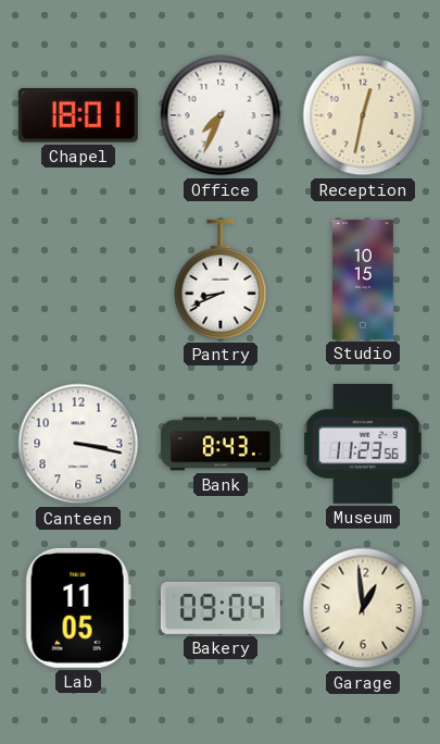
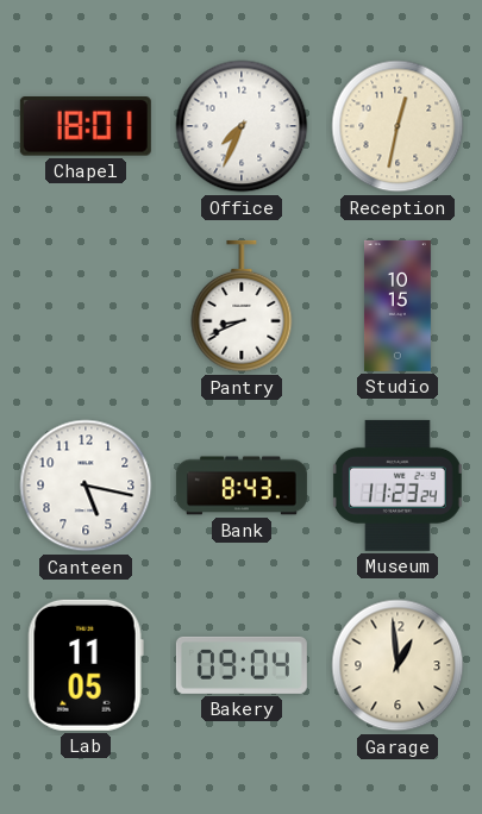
Canteen: 3:17 -> 5:17 (86, 486)
Museum: 11:23:56 -> 11:23:24 (398, 486)
